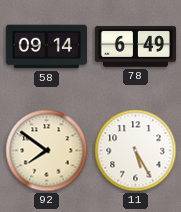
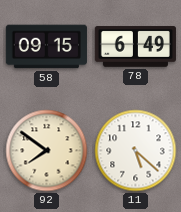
58: 09:14 -> 09:15 (46, 47)
11: 5:25 -> 5:22 (136, 151)
